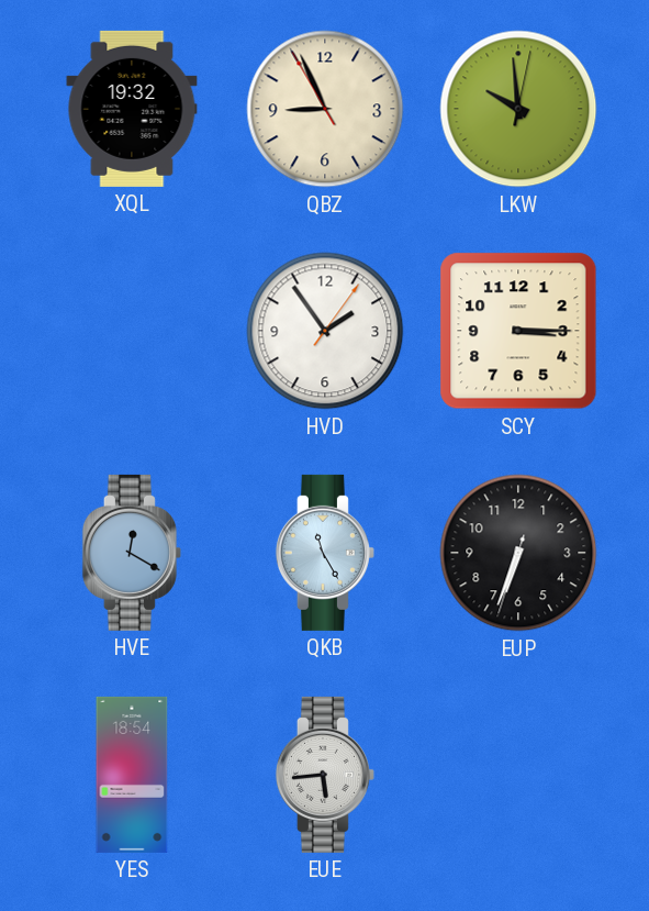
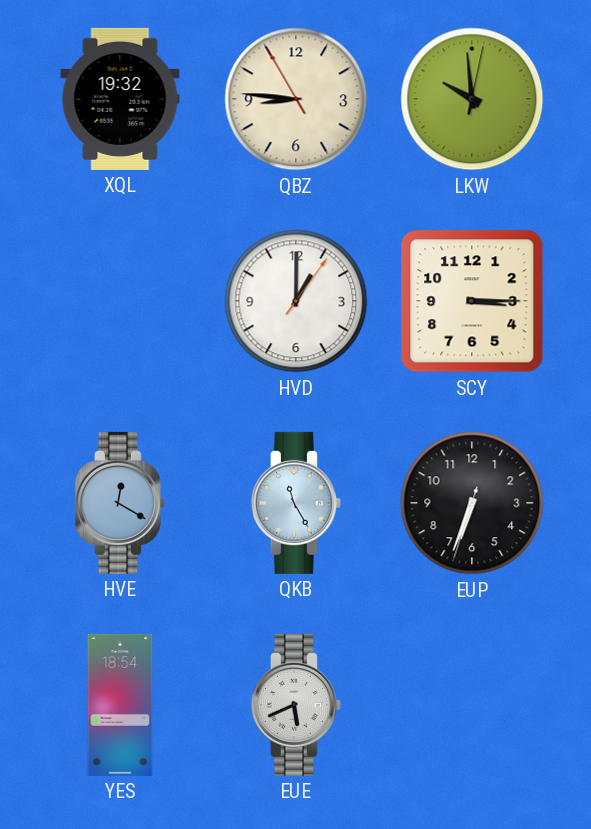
QBZ: 8:55 -> 8:45 (296, 99)
HVD: 1:54 -> 1:00 (296, 301)
EUE: 5:44 -> 5:41 (296, 705)
